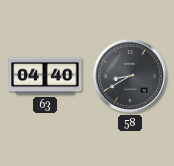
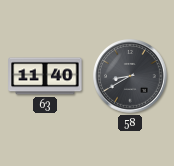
63: 04:40 -> 11:40 (45, 76)
